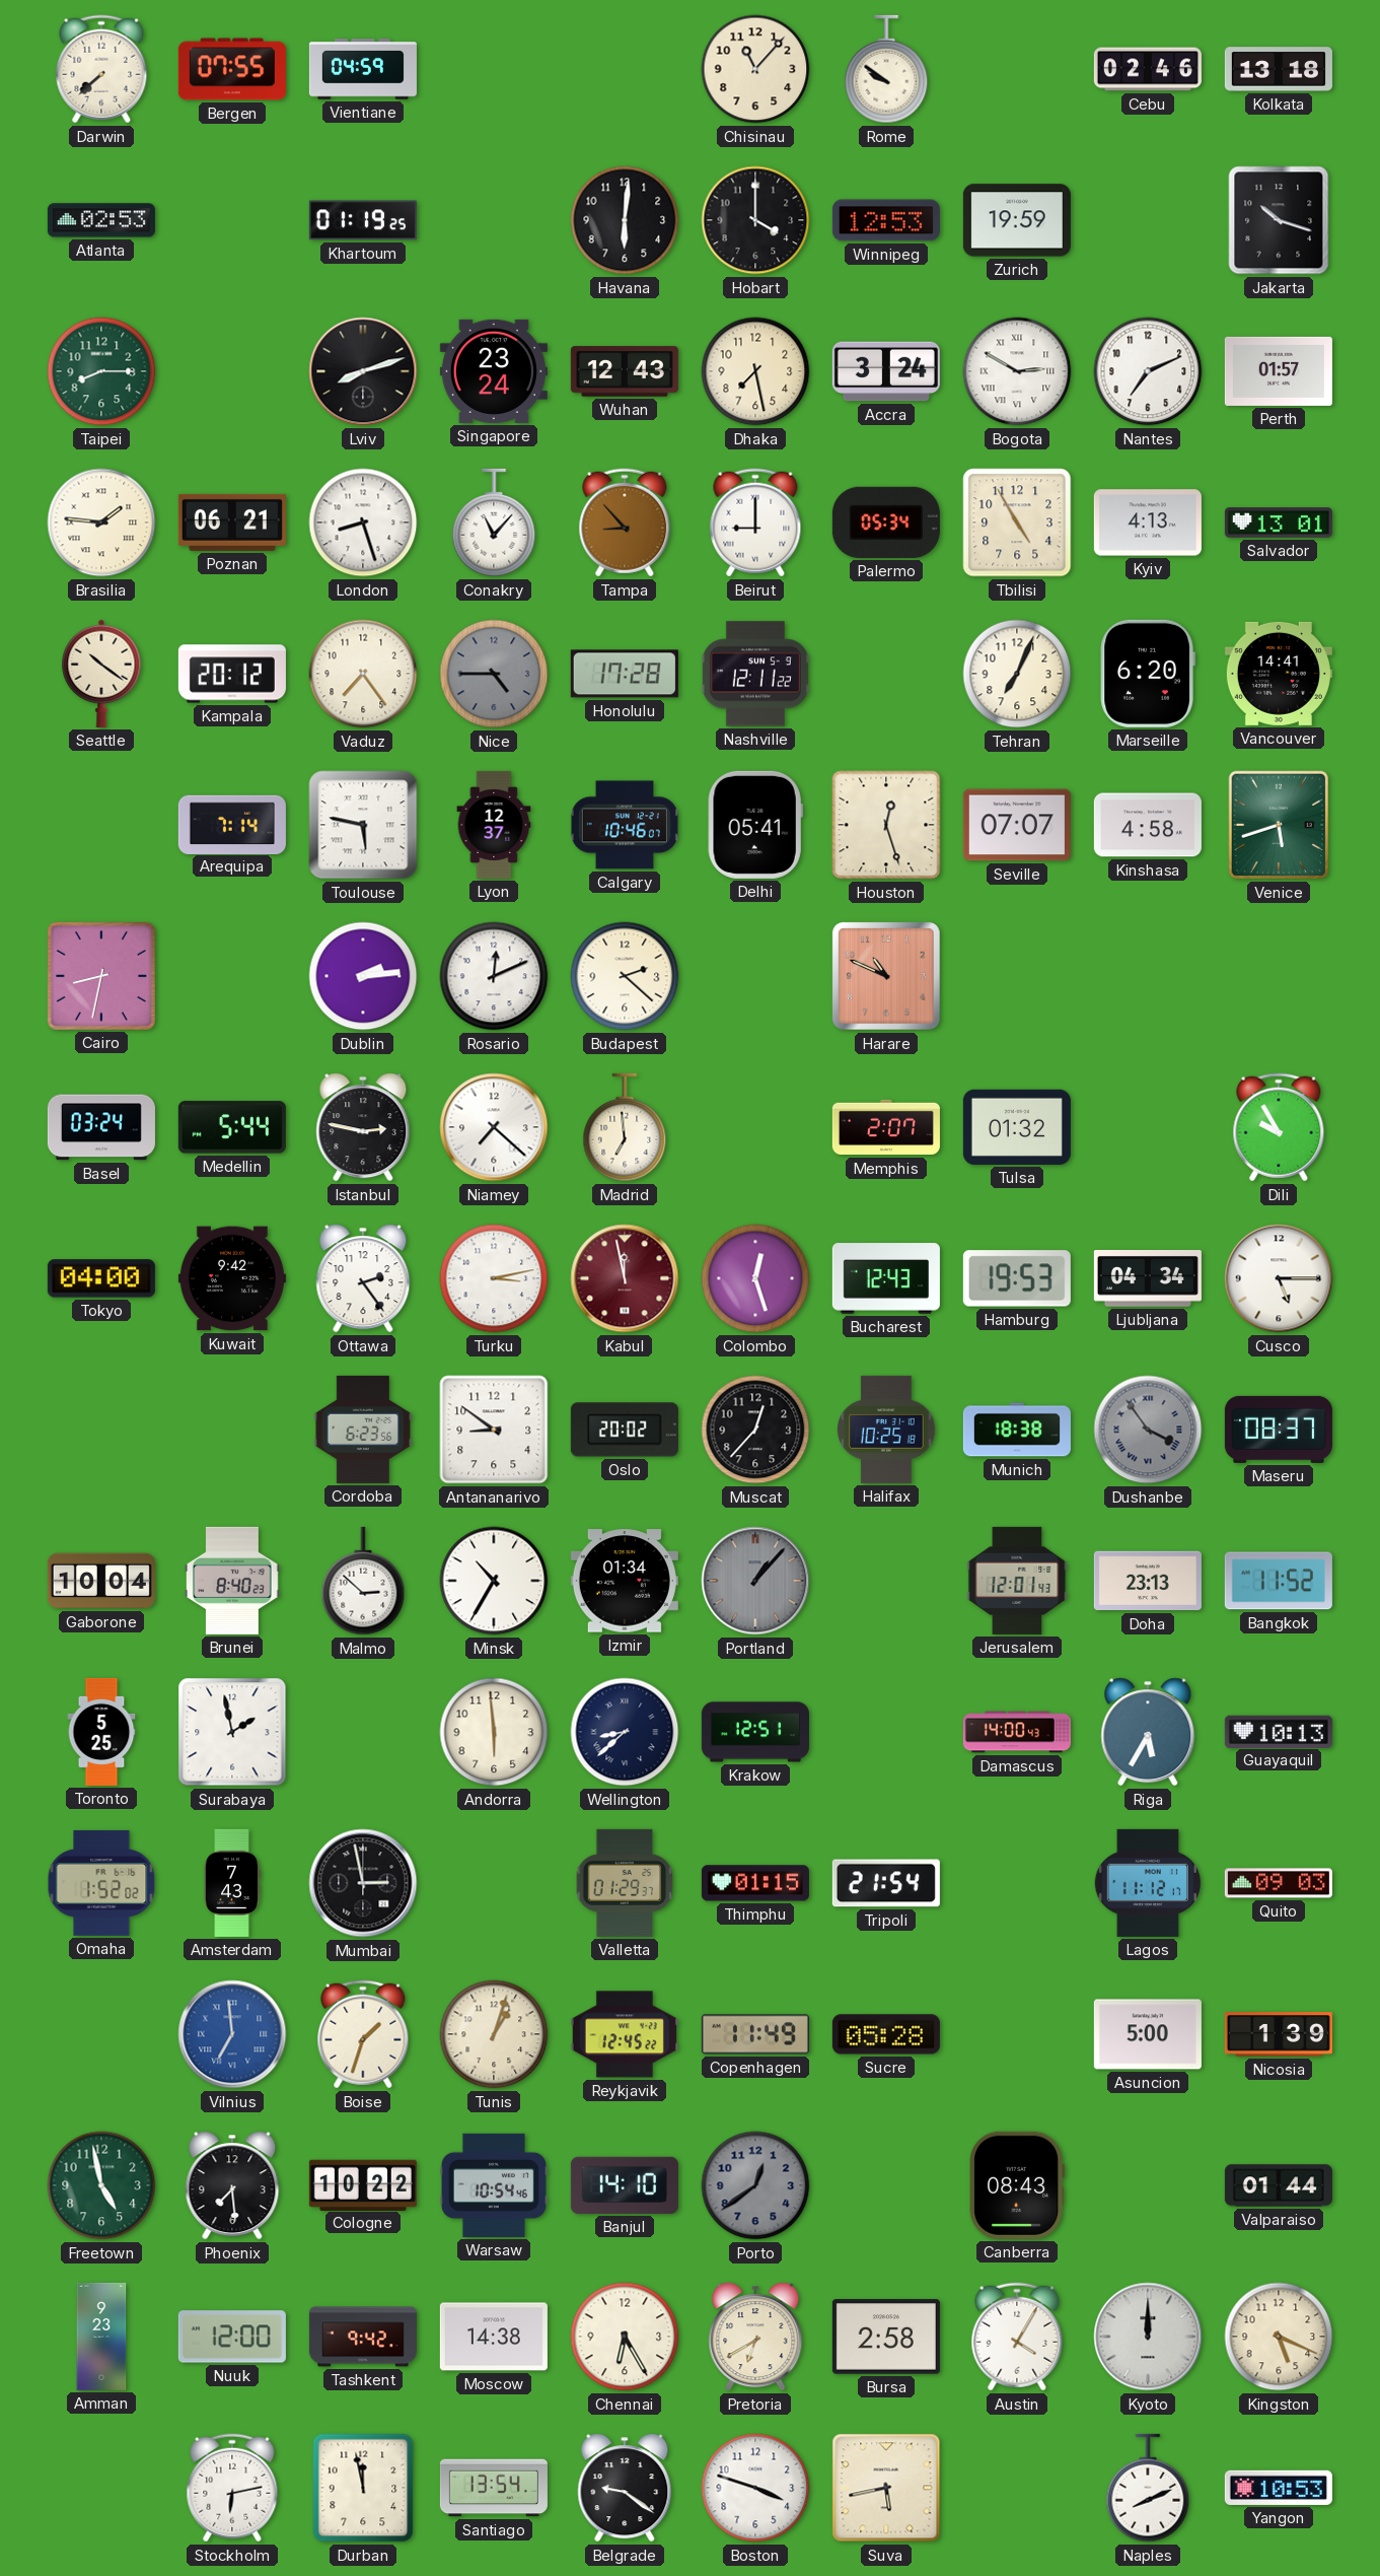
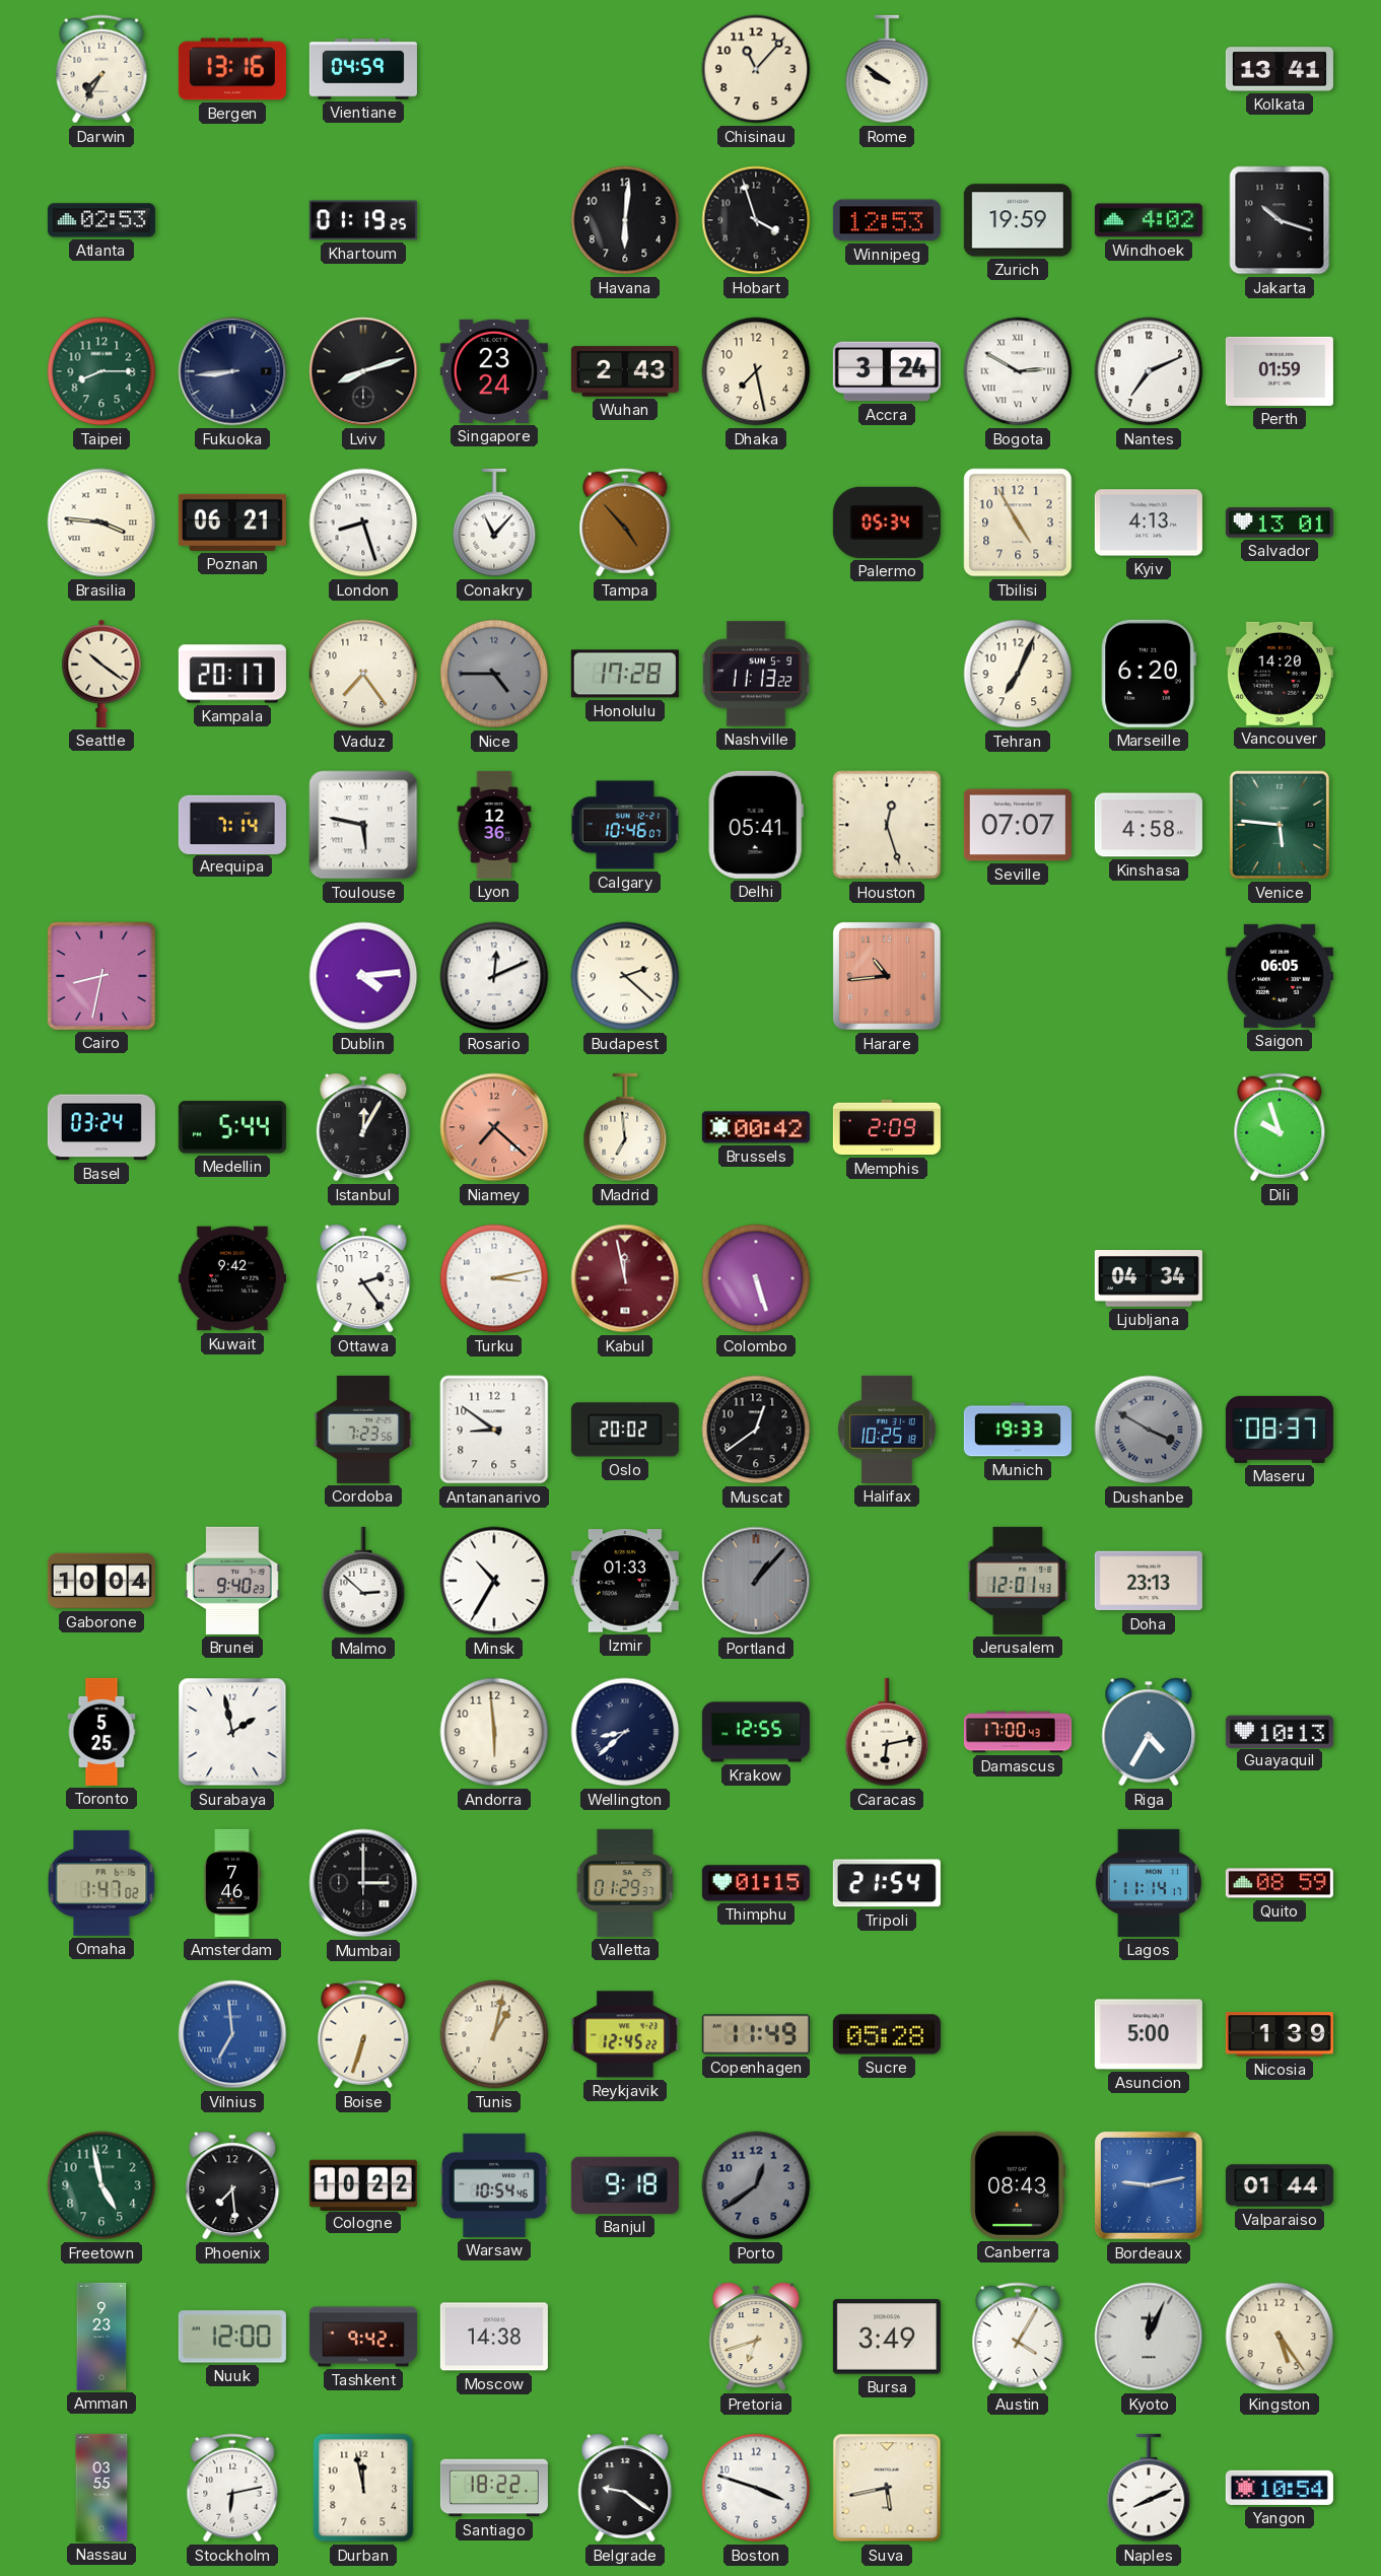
Darwin: 7:38 -> 7:35 (101, 69)
Bergen: 07:55 -> 13:16 (232, 69)
Cebu: 02:46 -> none (1148, 69)
Kolkata: 13:18 -> 13:41 (1280, 69)
Hobart: 4:00 -> 3:57 (756, 220)
Windhoek: none -> 4:02 (1149, 220)
Fukuoka: none -> 8:44 (232, 371)
Wuhan: 12:43 -> 2:43 (625, 371)
Perth: 01:57 -> 01:59 (1280, 371)
Brasilia: 1:46 -> 3:46 (101, 523)
Tampa: 8:53 -> 4:53 (625, 523)
Beirut: 9:00 -> none (755, 523)
Kampala: 20:12 -> 20:17 (232, 674)
Nashville: 12:11 -> 11:13 (756, 674)
Vancouver: 14:41 -> 14:20 (1280, 674)
Lyon: 12:37 -> 12:36 (494, 825)
Venice: 5:42 -> 5:46 (1280, 825)
Dublin: 2:14 -> 4:14 (363, 976)
Harare: 10:49 -> 10:44 (888, 977)
Saigon: none -> 06:05 (1280, 976)
Istanbul: 2:47 -> 12:05 (363, 1127)
Niamey dial: white -> salmon (494, 1127)
Brussels: none -> 00:42 (756, 1127)
Memphis: 2:07 -> 2:09 (887, 1127)
Tulsa: 01:32 -> none (1017, 1127)
Dili: 9:55 -> 9:57 (1280, 1127)
Tokyo: 04:00 -> none (101, 1278)
Colombo: 12:27 -> 5:27 (756, 1278)
Bucharest: 12:43 -> none (886, 1278)
Hamburg: 19:53 -> none (1017, 1278)
Cusco: 5:15 -> none (1279, 1278)
Cordoba: 6:23 -> 7:23 (363, 1430)
Muscat: 12:37 -> 12:39 (756, 1430)
Munich: 18:38 -> 19:33 (1018, 1430)
Dushanbe: 3:54 -> 3:50 (1149, 1430)
Brunei: 8:40 -> 9:40 (233, 1581)
Izmir: 01:34 -> 01:33 (625, 1581)
Bangkok: 11:52 -> none (1279, 1581)
Krakow: 12:51 -> 12:55 (756, 1732)
Caracas: none -> 6:13 (887, 1732)
Damascus: 14:00 -> 17:00 (1018, 1732)
Riga: 5:35 -> 4:35 (1149, 1732)
Omaha: 1:52 -> 1:47 (101, 1883)
Amsterdam: 7:43 -> 7:46 (232, 1883)
Mumbai: 2:58 -> 3:00 (363, 1883)
Lagos: 11:12 -> 11:14 (1149, 1883)
Quito: 09:03 -> 08:59 (1280, 1883)
Boise: 1:33 -> 6:33 (363, 2034)
Tunis: 1:03 -> 1:02 (494, 2034)
Banjul: 14:10 -> 9:18 (625, 2185)
Bordeaux: none -> 9:13 (1150, 2186)
Chennai: 6:25 -> none (625, 2337)
Pretoria: 6:40 -> 6:42 (756, 2337)
Bursa: 2:58 -> 3:49 (887, 2337)
Kyoto: 12:00 -> 12:04 (1149, 2337)
Kingston: 5:19 -> 5:24 (1280, 2337)
Nassau: none -> 03:55 (101, 2488)
Santiago: 13:54 -> 18:22 (494, 2488)
Yangon: 10:53 -> 10:54 (1280, 2488)
